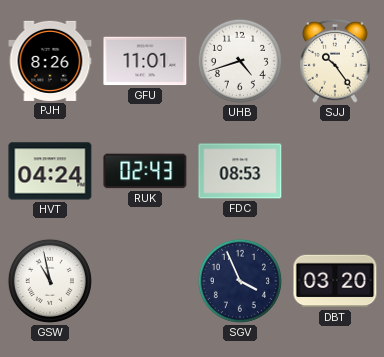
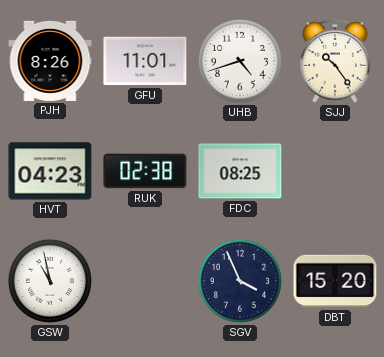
HVT: 04:24 -> 04:23 (50, 171)
RUK: 02:43 -> 02:38 (145, 171)
FDC: 08:53 -> 08:25 (240, 171)
DBT: 03:20 -> 15:20 (335, 281)
